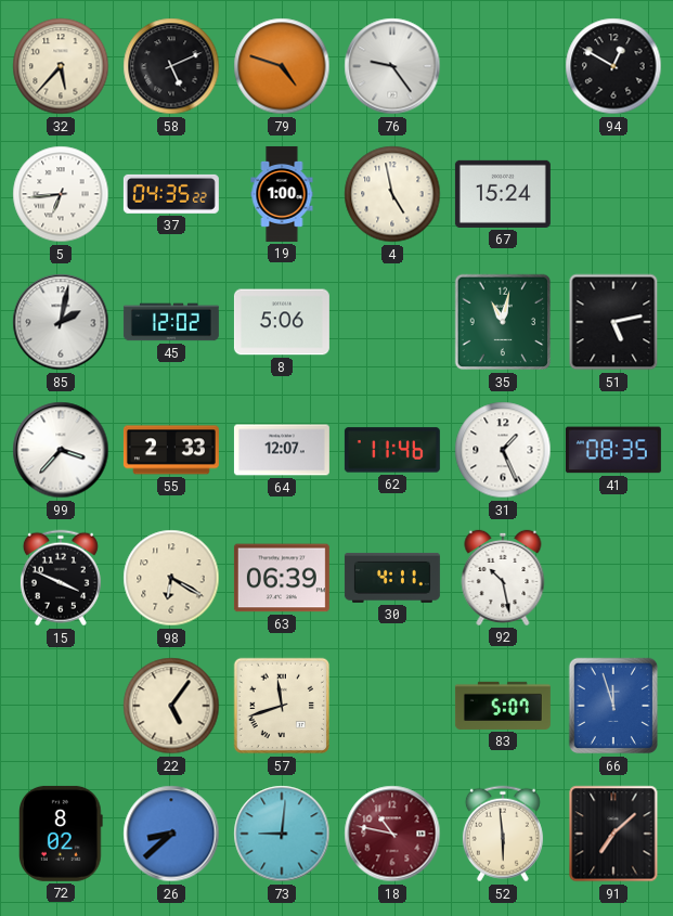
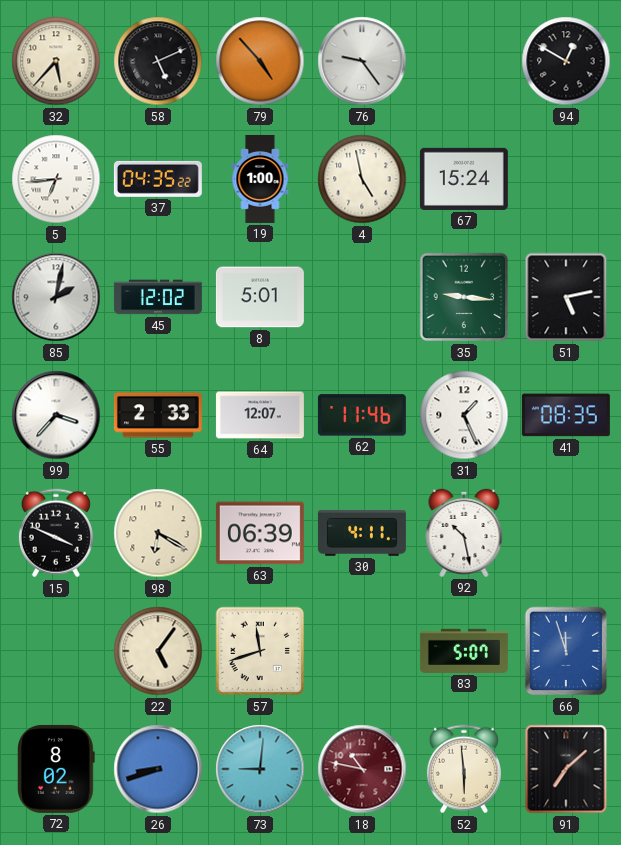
79: 4:48 -> 4:53 (260, 61)
8: 5:06 -> 5:01 (260, 297)
35: 11:02 -> 9:16 (464, 297)
26: 8:38 -> 8:42 (158, 769)
